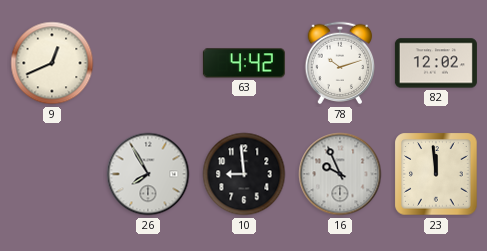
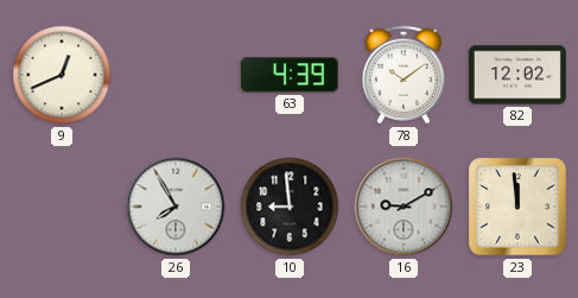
63: 4:42 -> 4:39 (290, 75)
78: 10:12 -> 10:09 (404, 75)
16: 9:56 -> 9:10 (404, 207)
